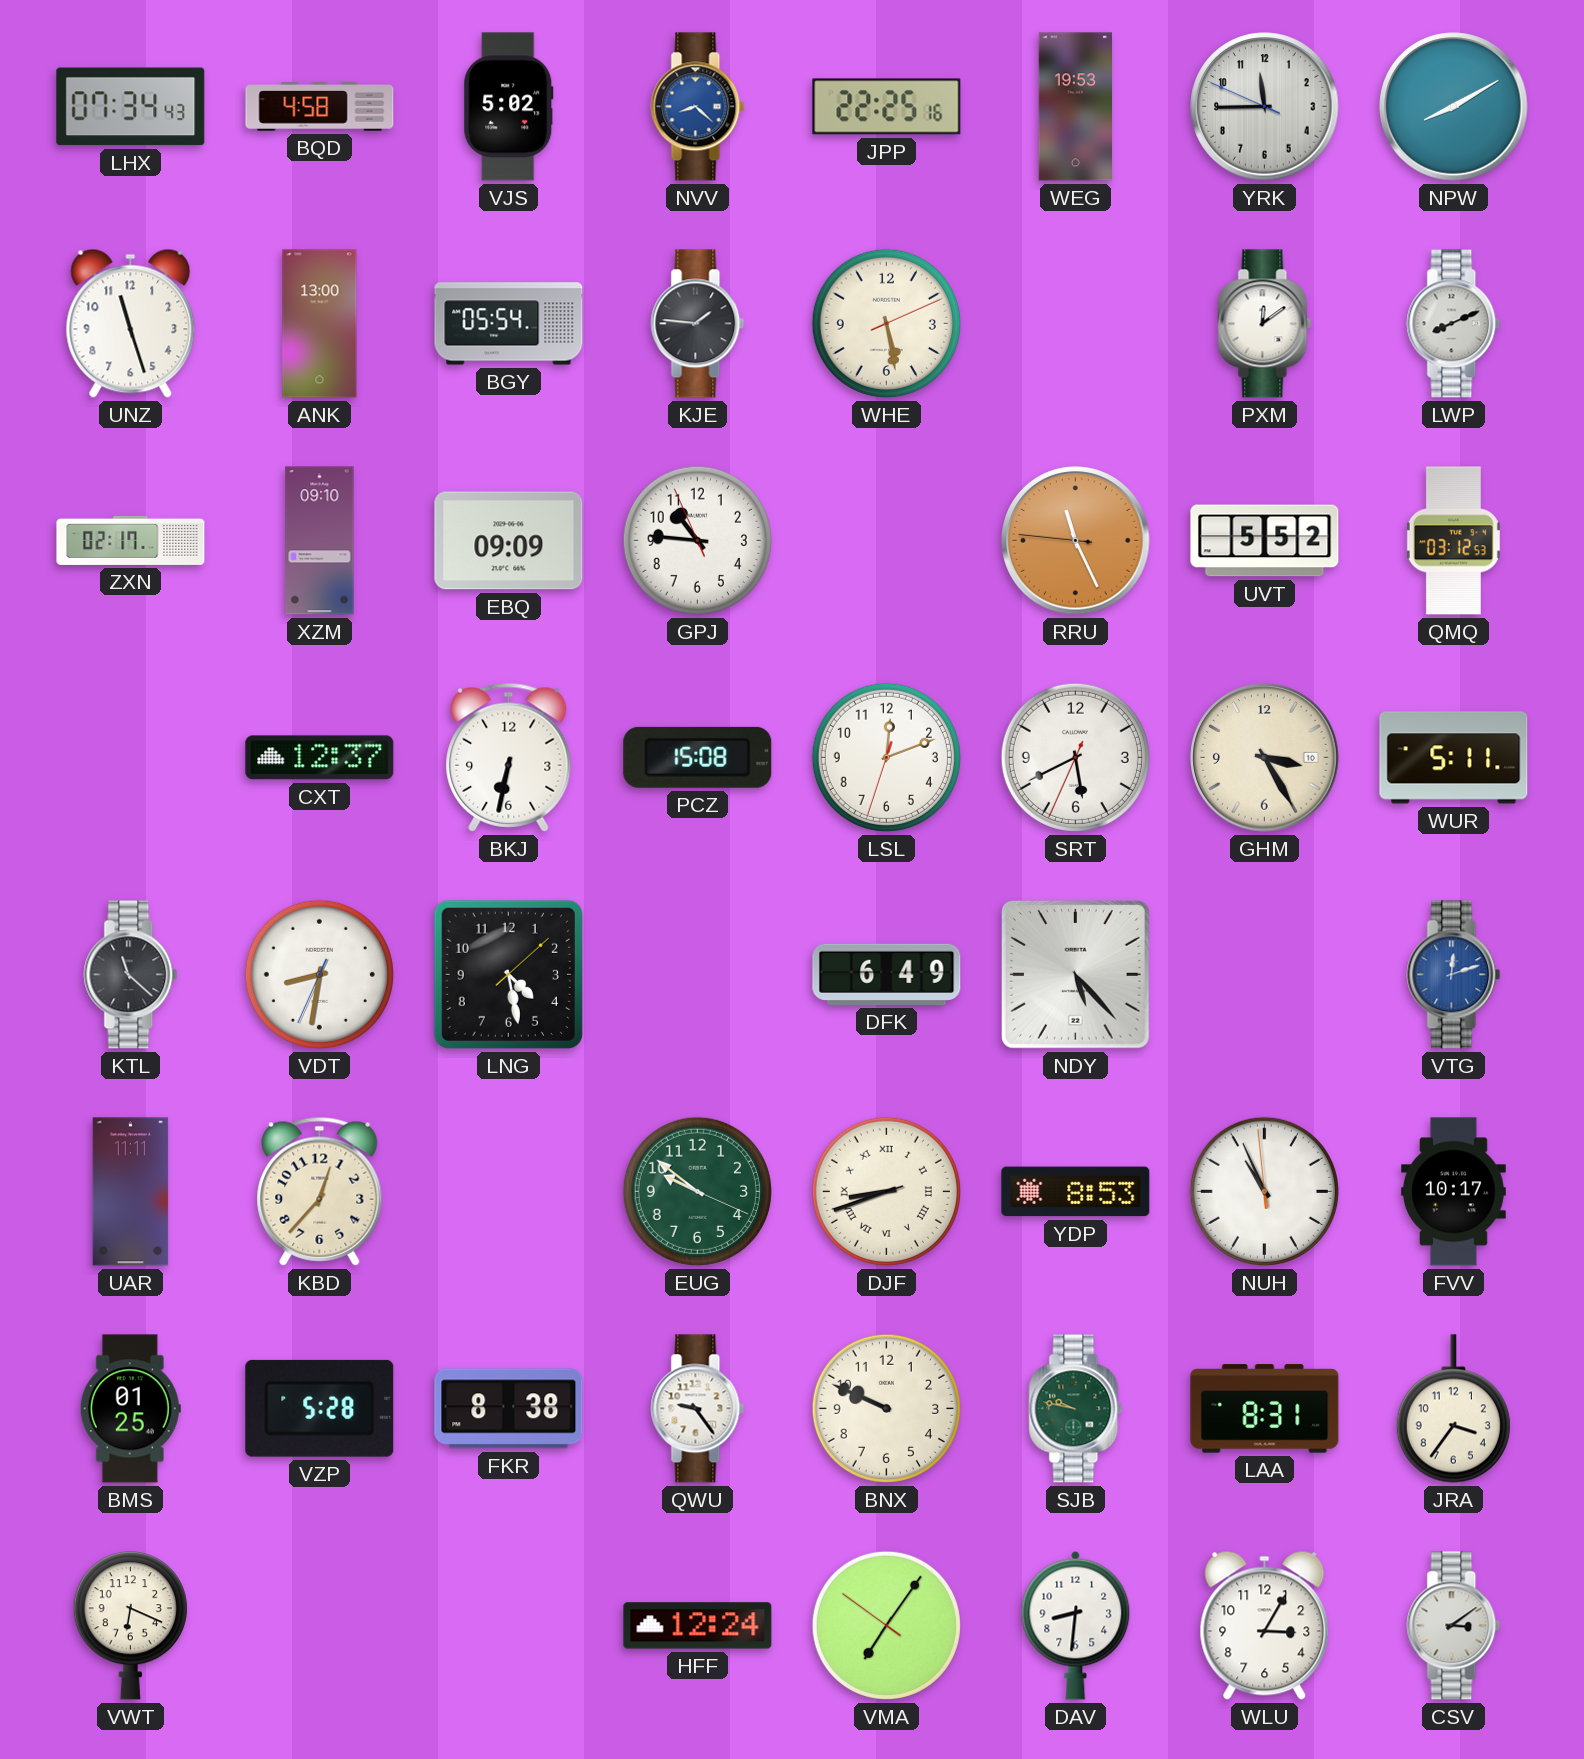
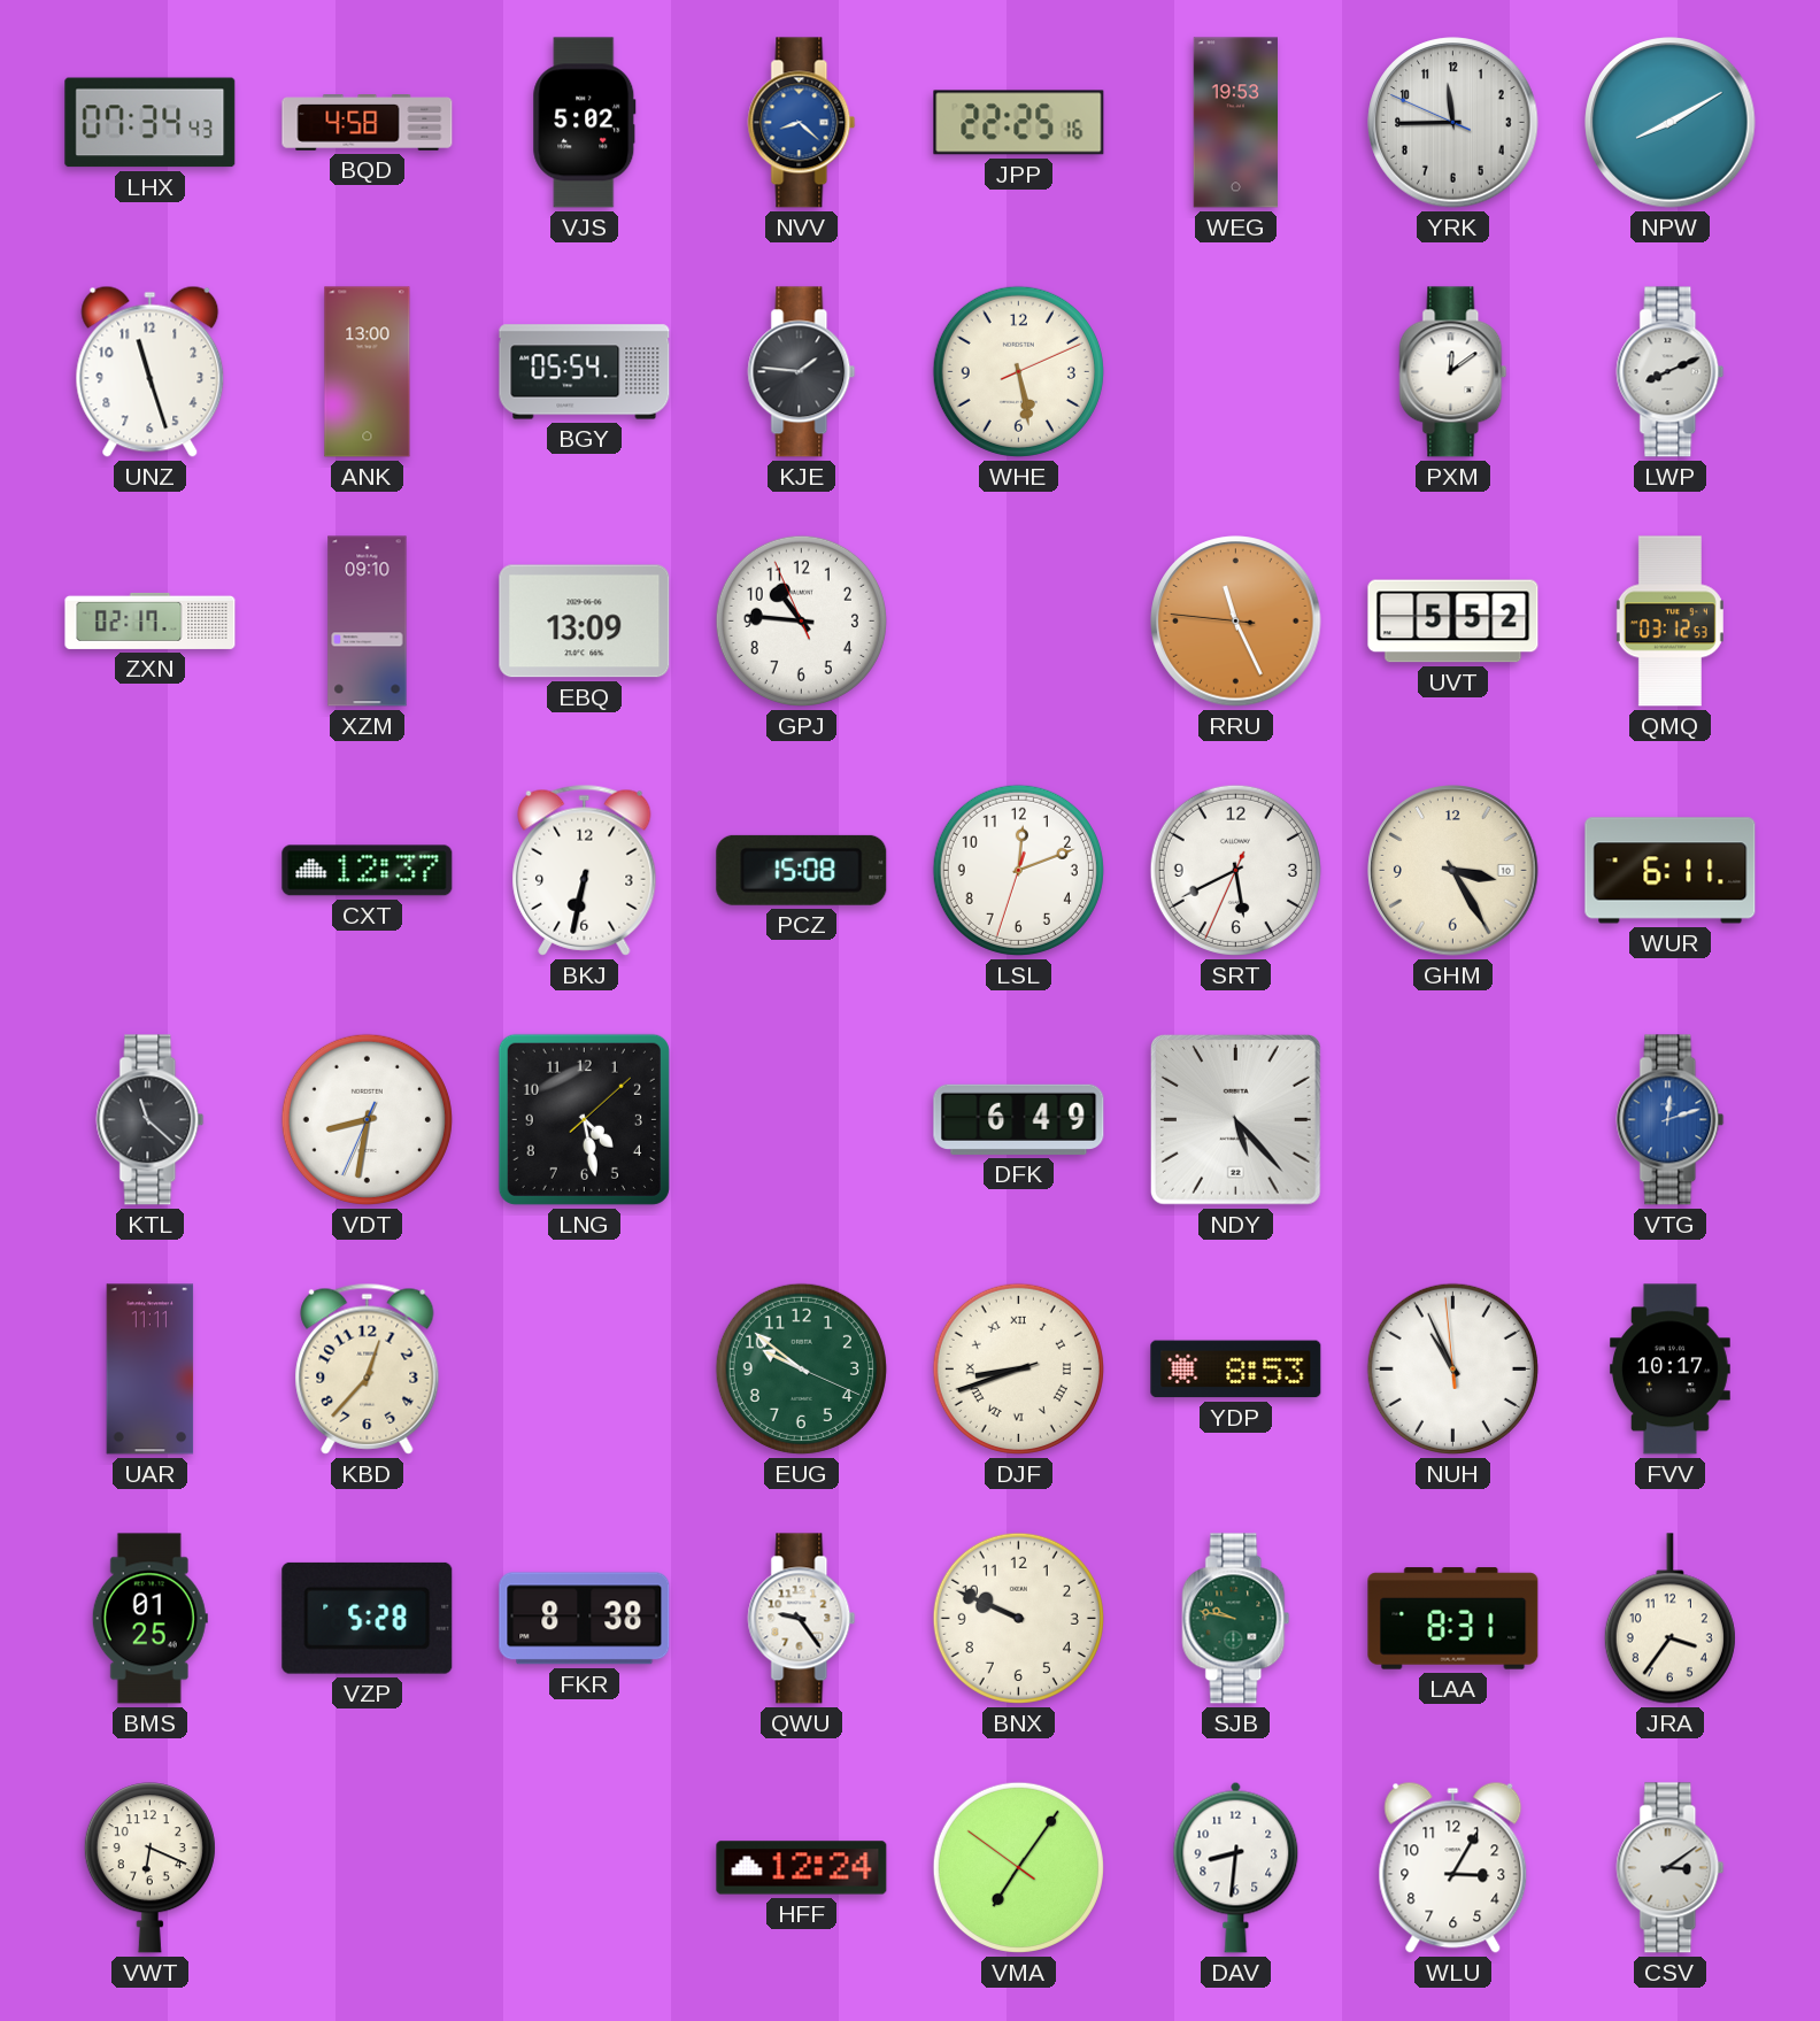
EBQ: 09:09 -> 13:09 (585, 622)
WUR: 5:11 -> 6:11 (1671, 871)
